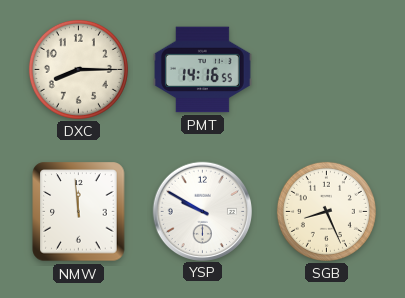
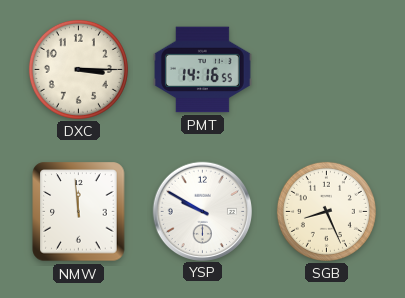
DXC: 8:15 -> 3:15 (78, 69)
